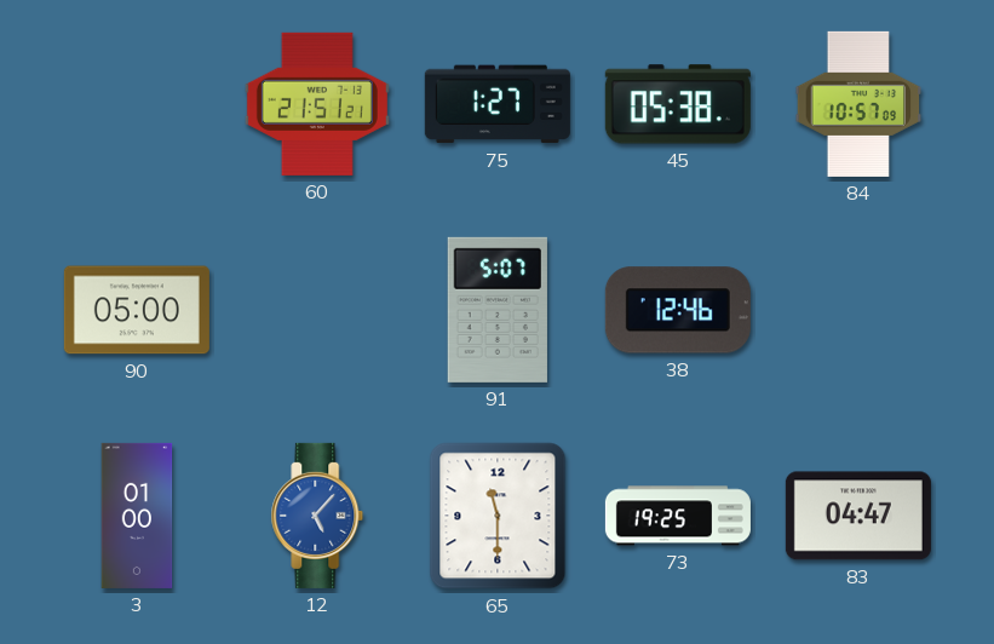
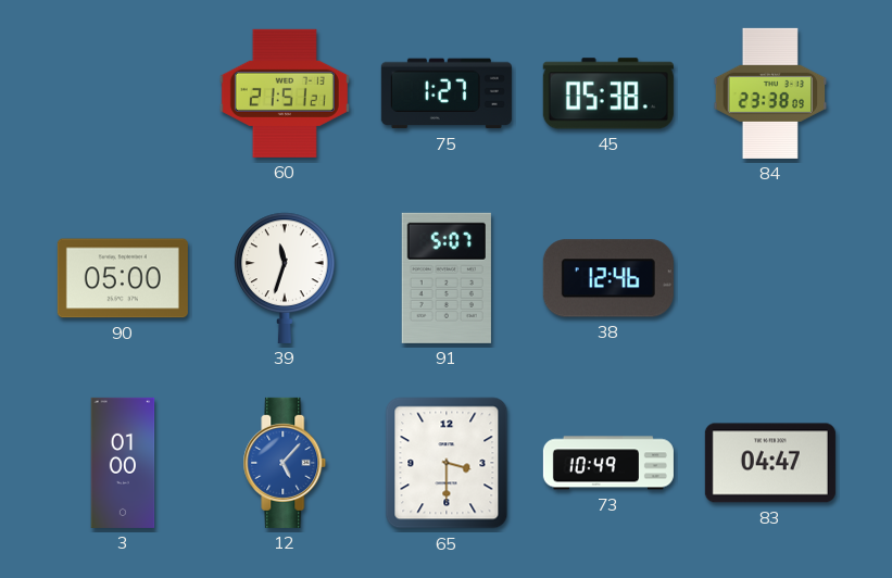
84: 10:57 -> 23:38 (770, 93)
39: none -> 11:33 (285, 278)
65: 11:30 -> 3:30 (447, 463)
73: 19:25 -> 10:49 (608, 463)
